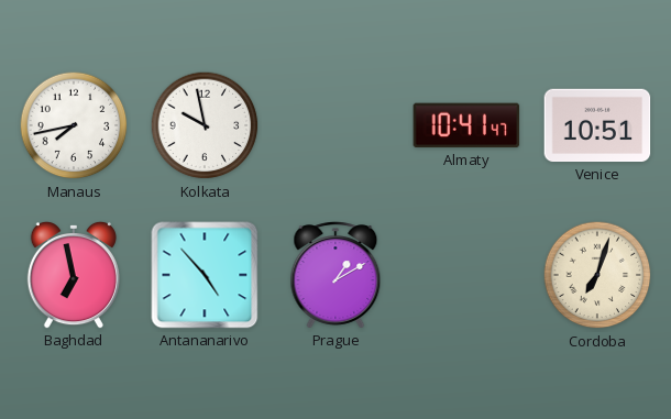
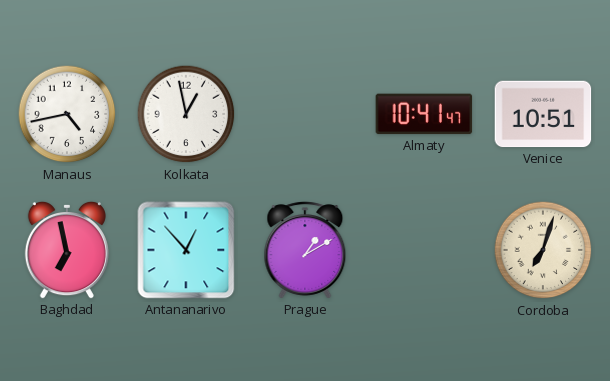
Manaus: 7:43 -> 4:43 (67, 114)
Kolkata: 9:58 -> 12:58 (186, 114)
Antananarivo: 4:53 -> 12:53 (186, 250)
